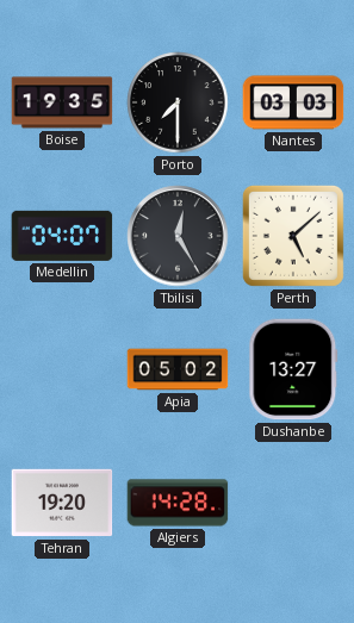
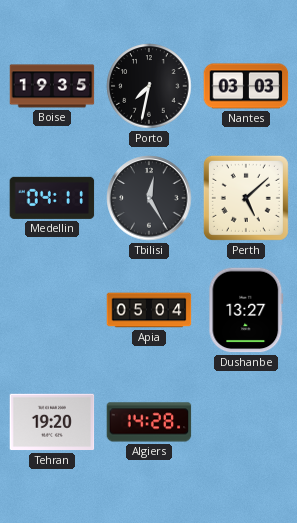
Porto: 7:30 -> 7:32 (149, 86)
Medellin: 04:07 -> 04:11 (52, 198)
Apia: 05:02 -> 05:04 (149, 310)
